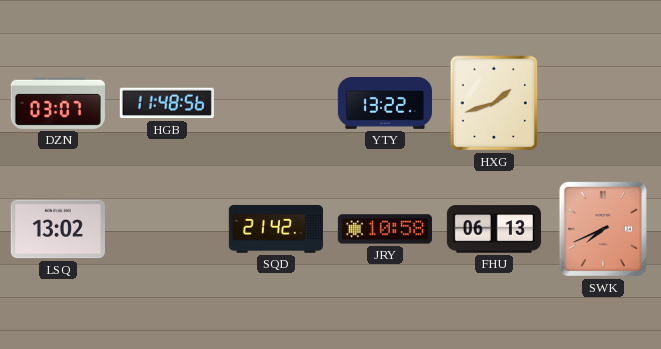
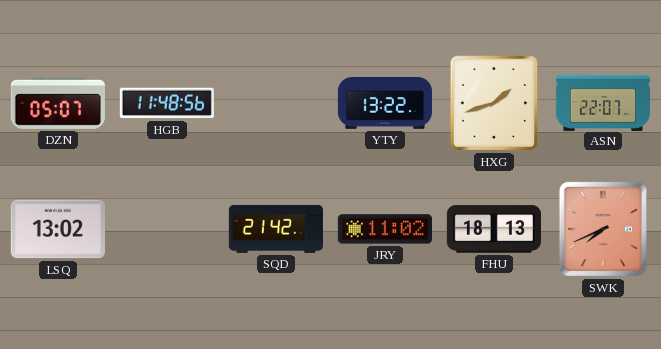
DZN: 03:07 -> 05:07 (58, 103)
ASN: none -> 22:07 (602, 102)
JRY: 10:58 -> 11:02 (385, 229)
FHU: 06:13 -> 18:13 (494, 229)
